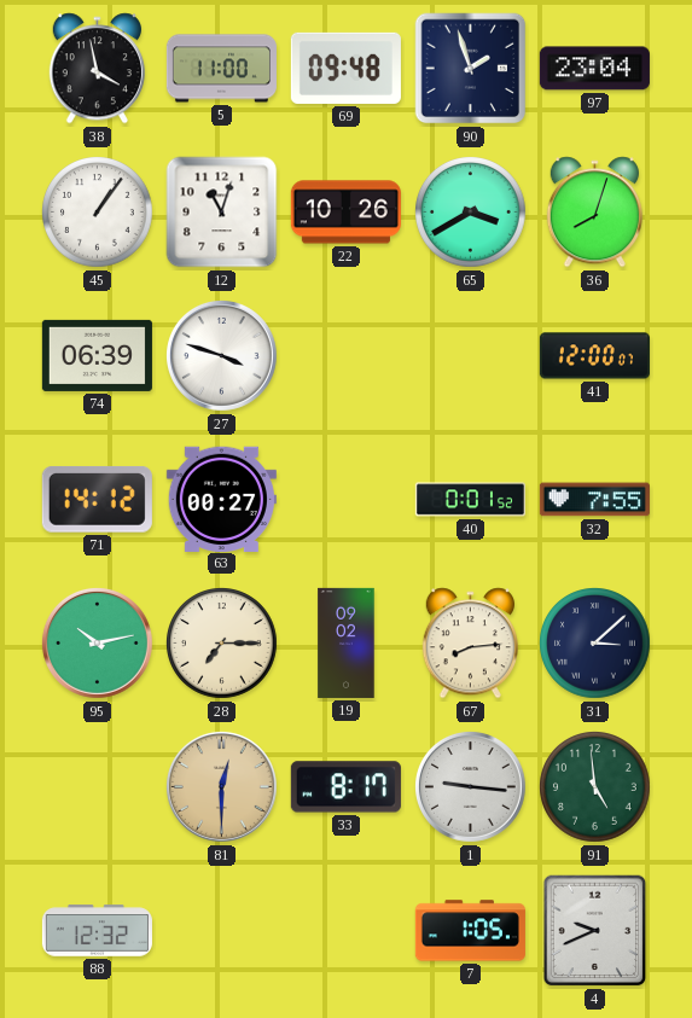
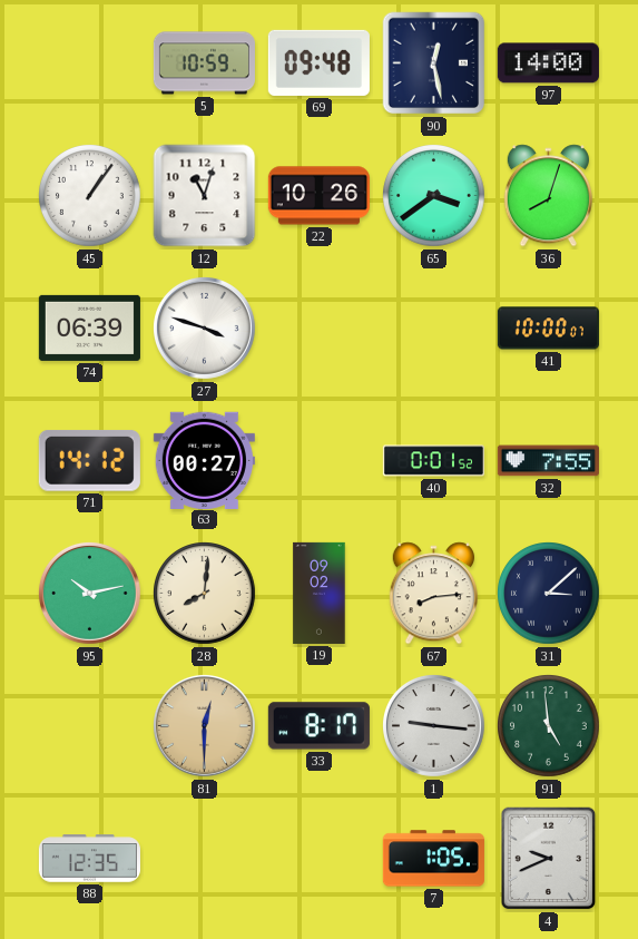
38: 3:58 -> none (97, 69)
5: 11:00 -> 10:59 (204, 63)
90: 1:57 -> 12:28 (434, 63)
97: 23:04 -> 14:00 (548, 63)
65: 3:40 -> 3:39 (434, 196)
41: 12:00 -> 10:00 (548, 329)
28: 7:15 -> 8:01 (205, 594)
88: 12:32 -> 12:35 (89, 859)
